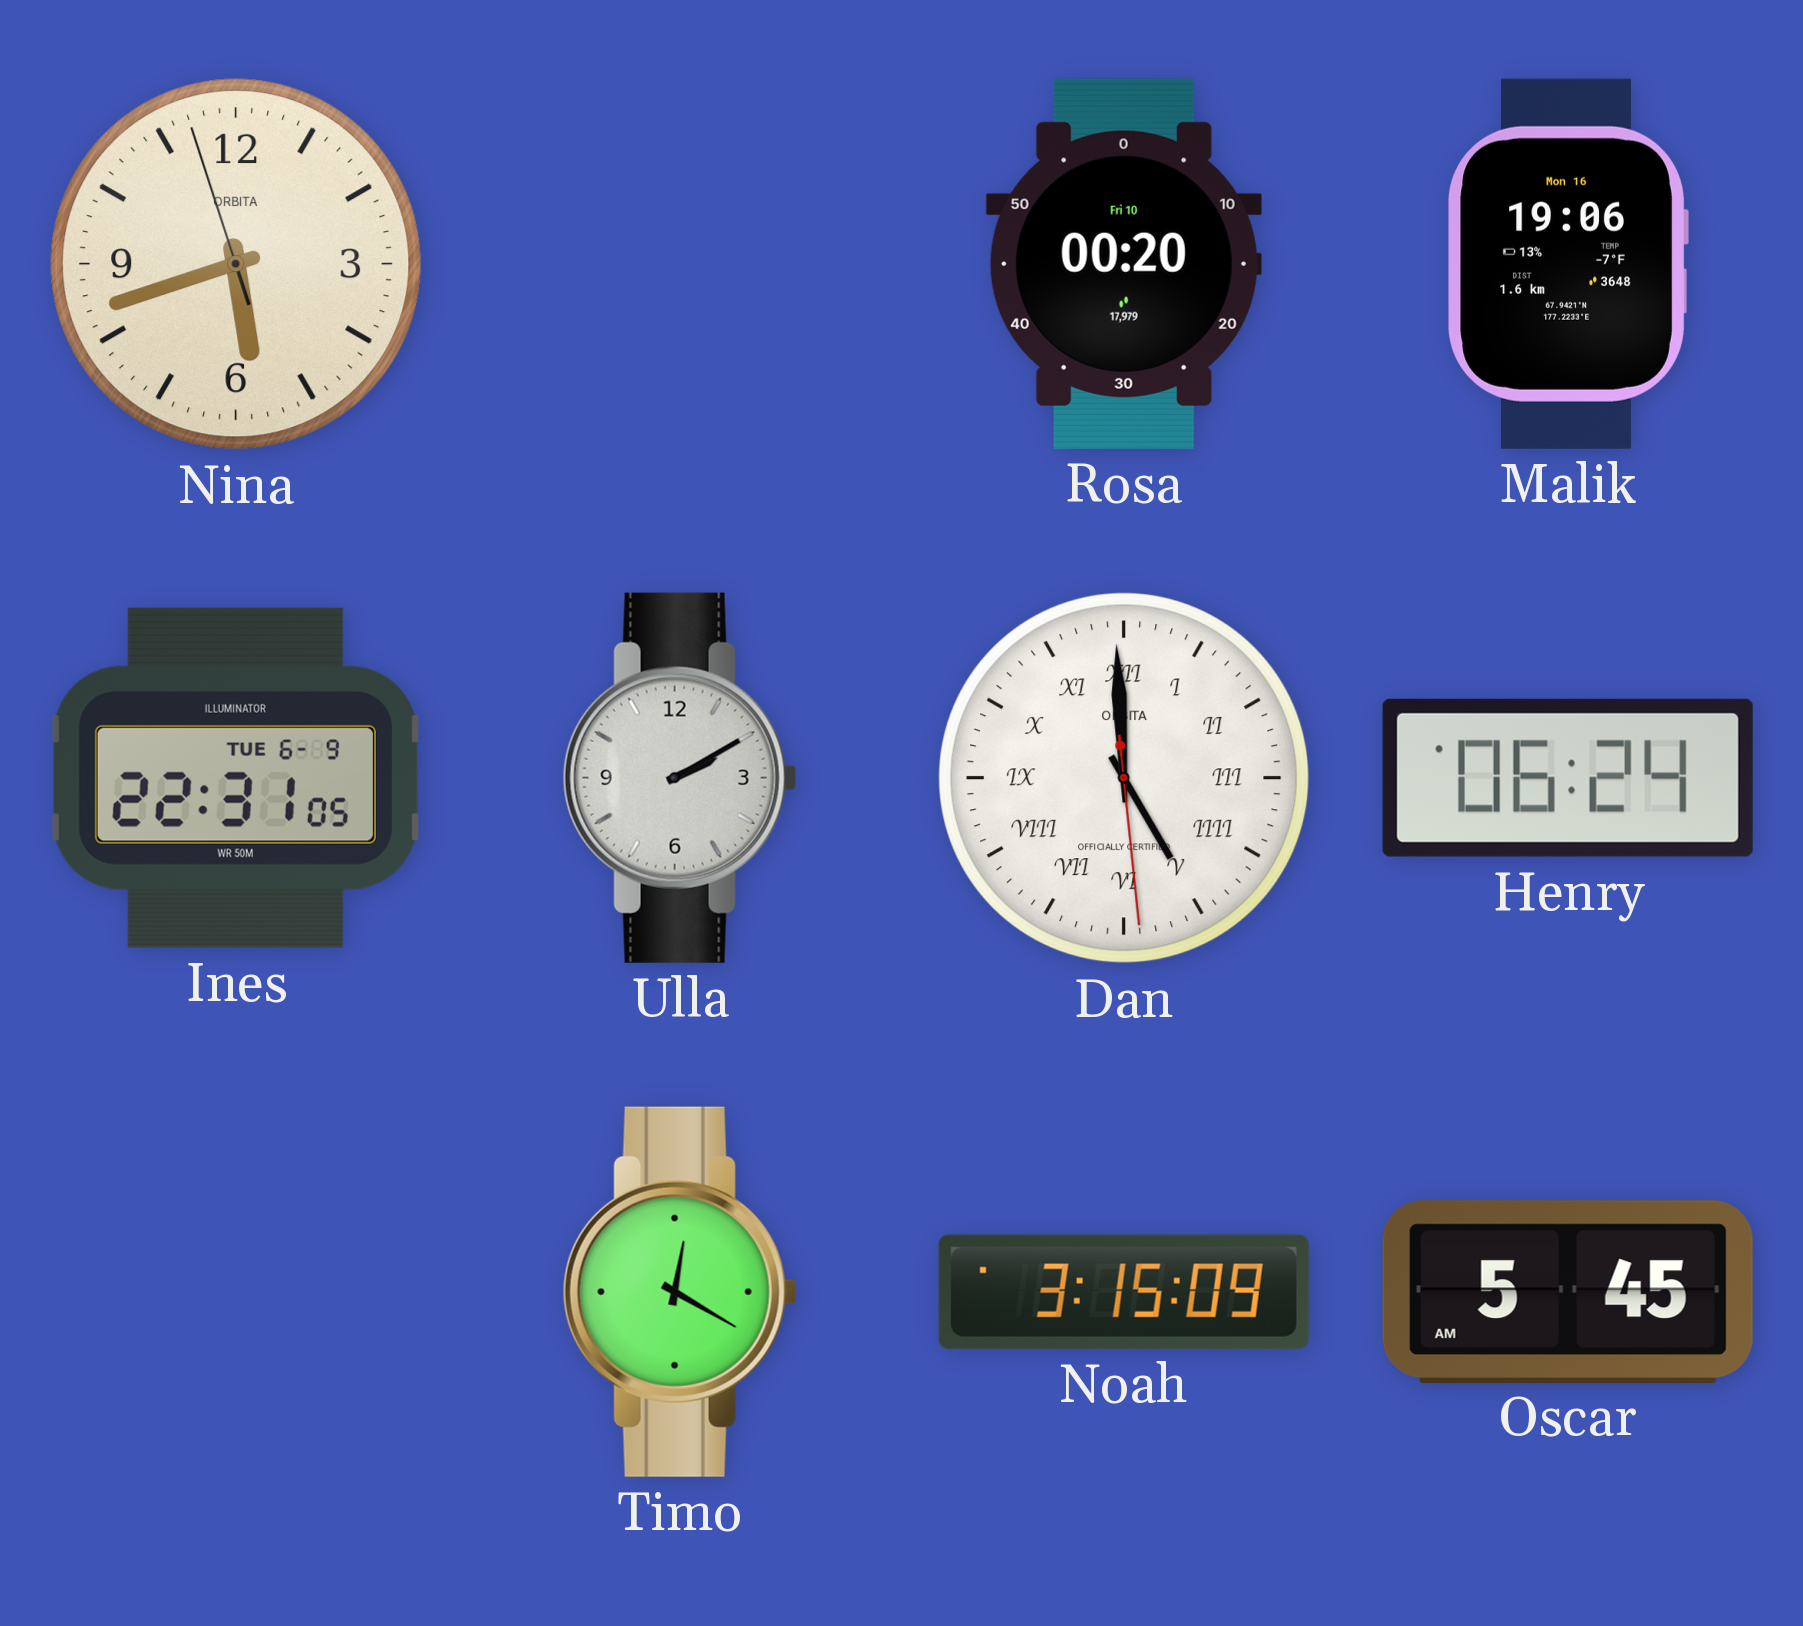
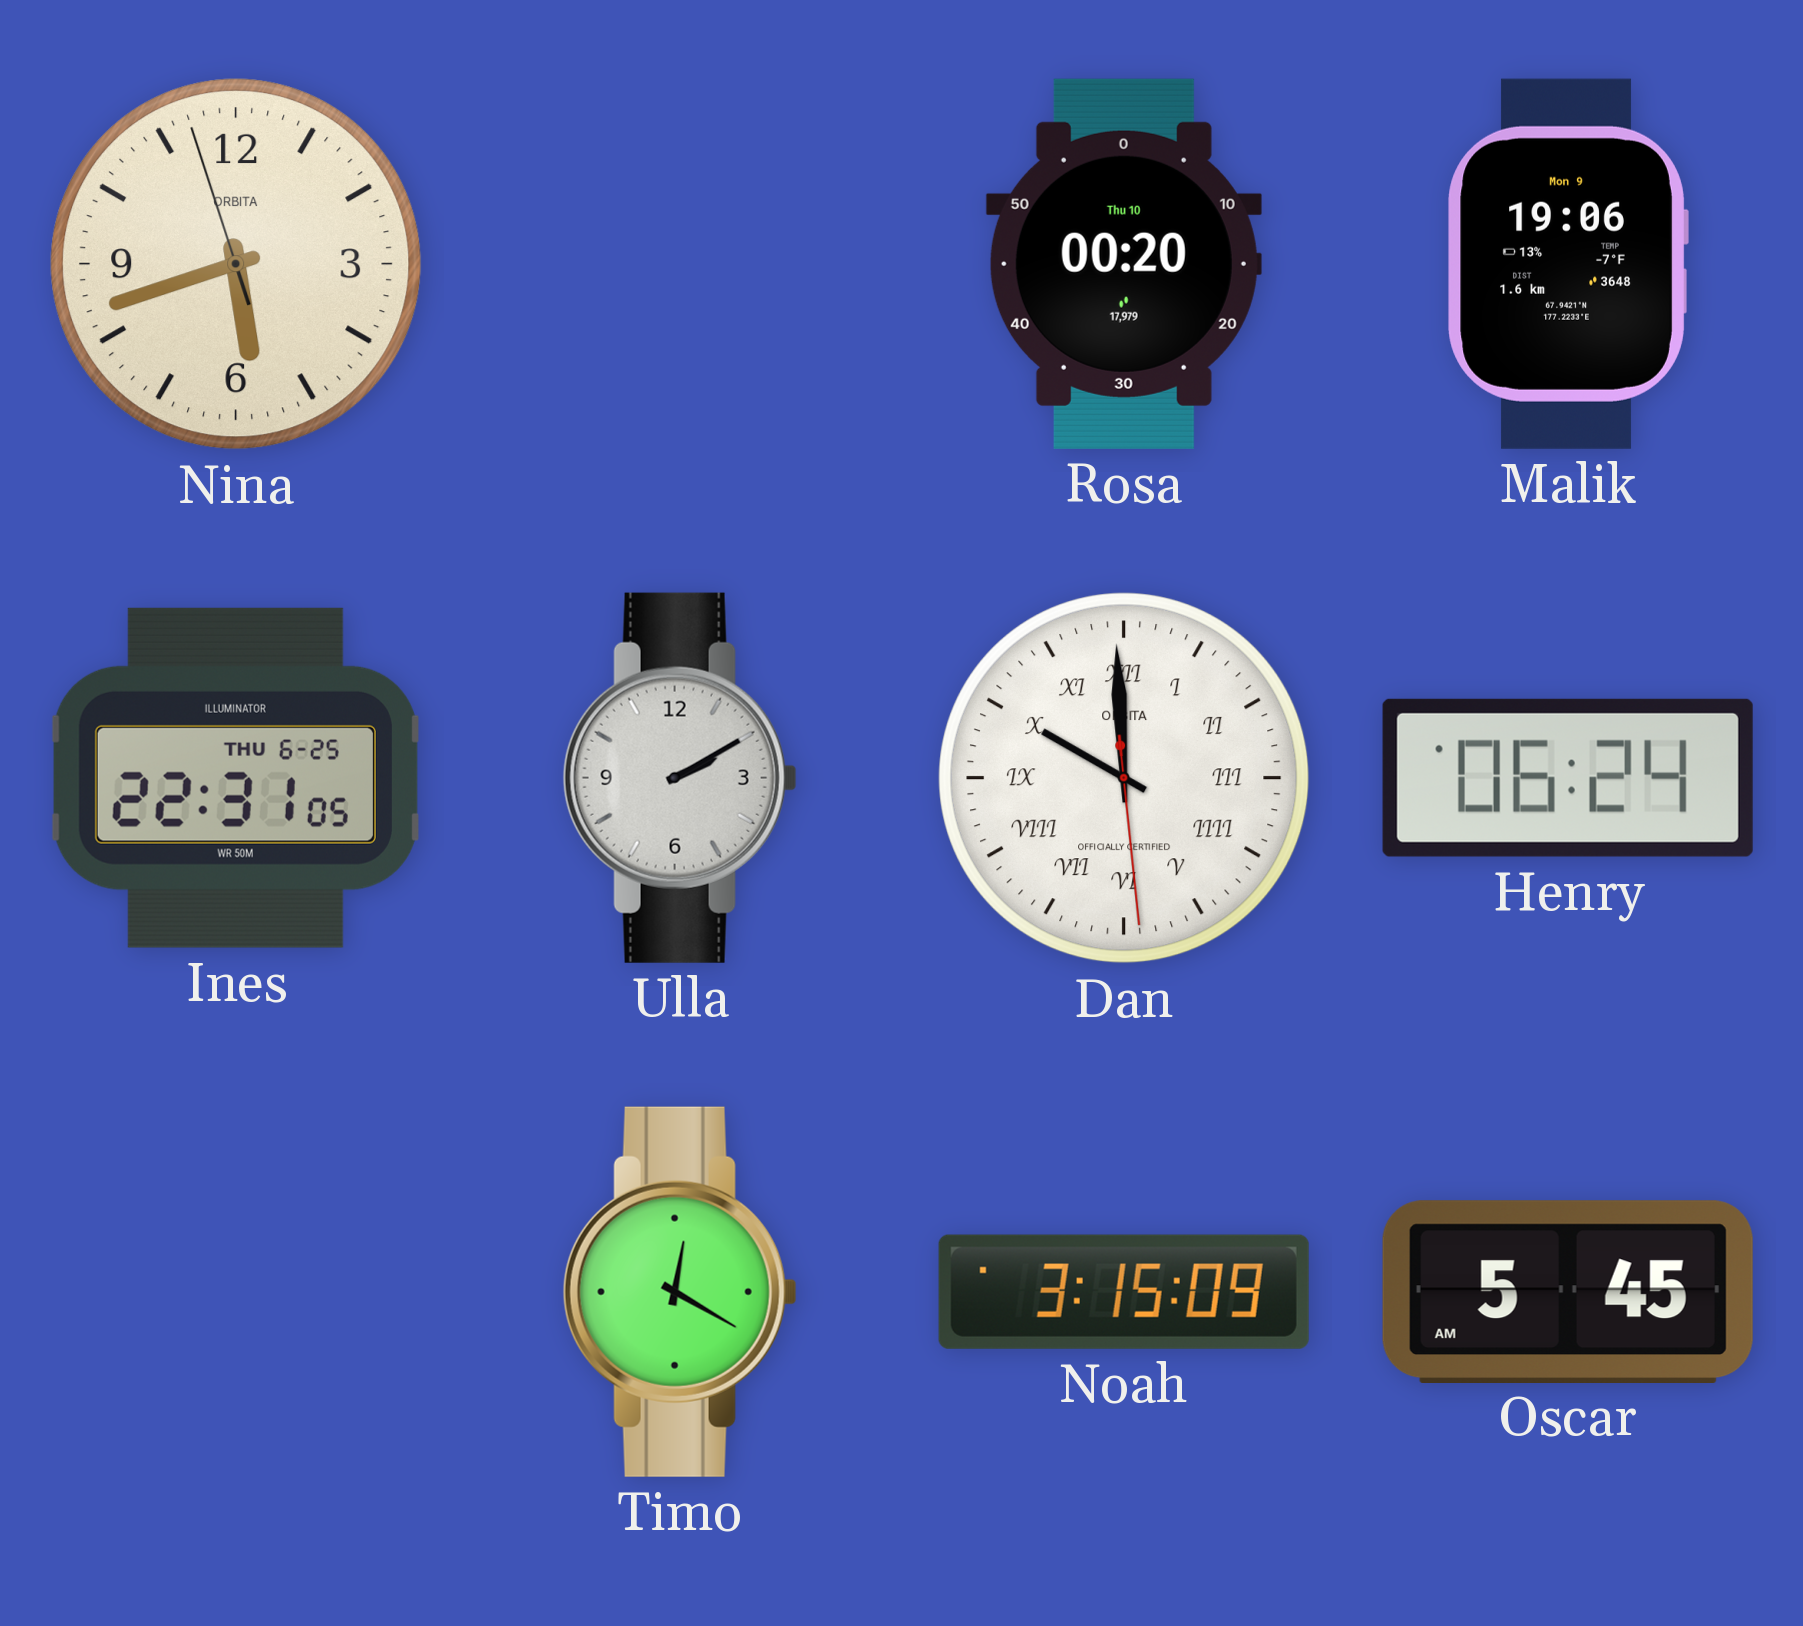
Rosa date: Fri 10 -> Thu 10 (1124, 264)
Malik date: Mon 16 -> Mon 9 (1568, 264)
Ines date: TUE 6-9 -> THU 6-25 (236, 778)
Dan: 4:59 -> 9:59 (1124, 778)
